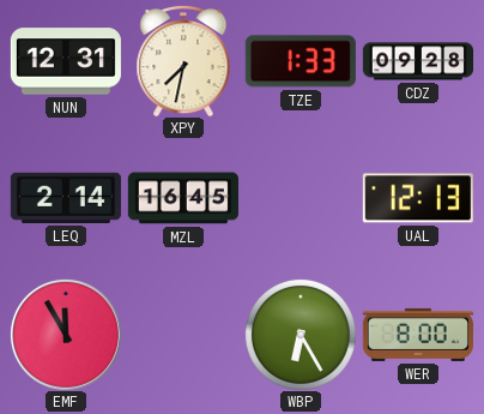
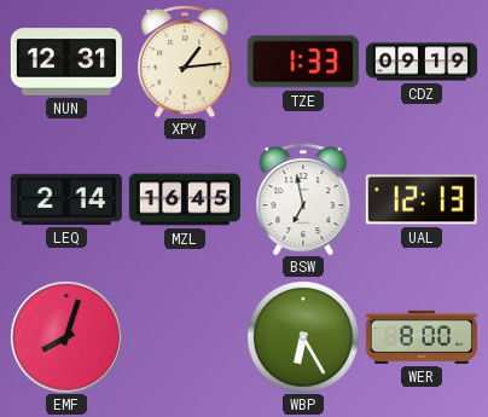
XPY: 7:32 -> 1:14 (185, 62)
CDZ: 09:28 -> 09:19 (420, 62)
BSW: none -> 6:58 (303, 199)
EMF: 11:55 -> 8:03 (66, 337)
